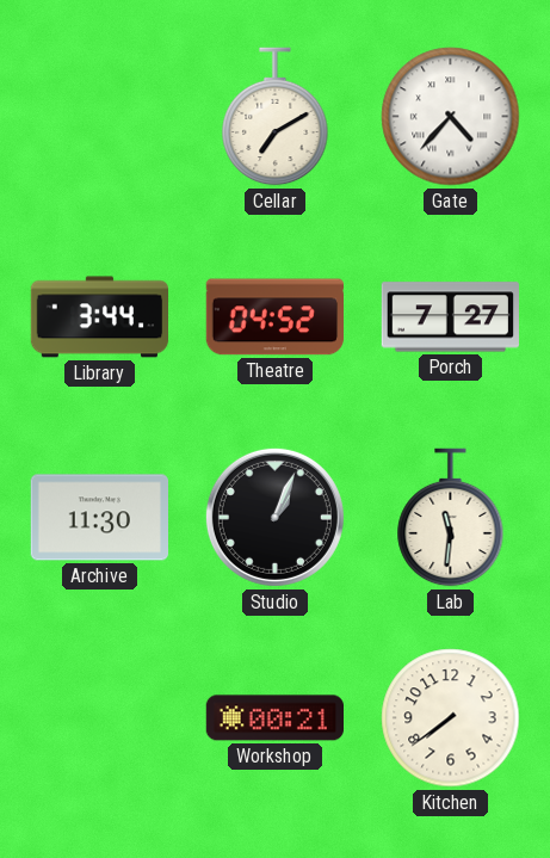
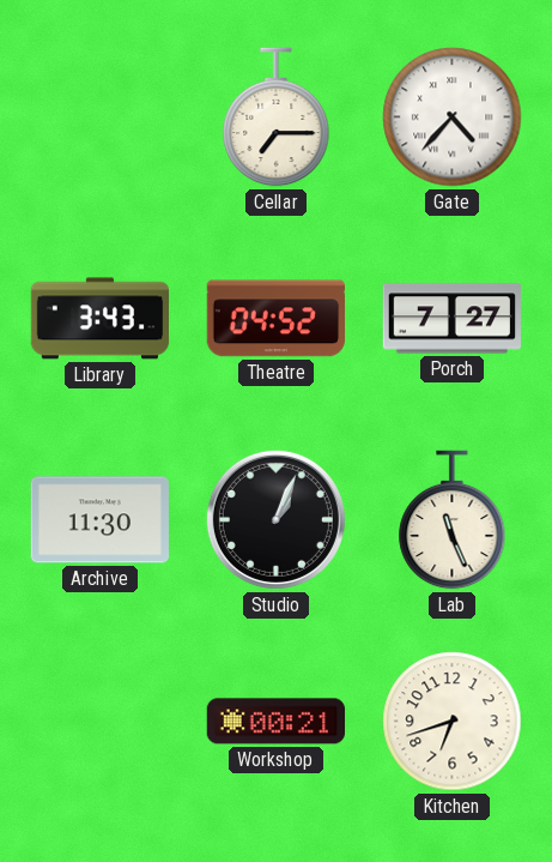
Cellar: 7:10 -> 7:15 (277, 117)
Library: 3:44 -> 3:43 (101, 319)
Lab: 11:31 -> 11:26 (453, 520)
Kitchen: 7:39 -> 6:42 (453, 722)
